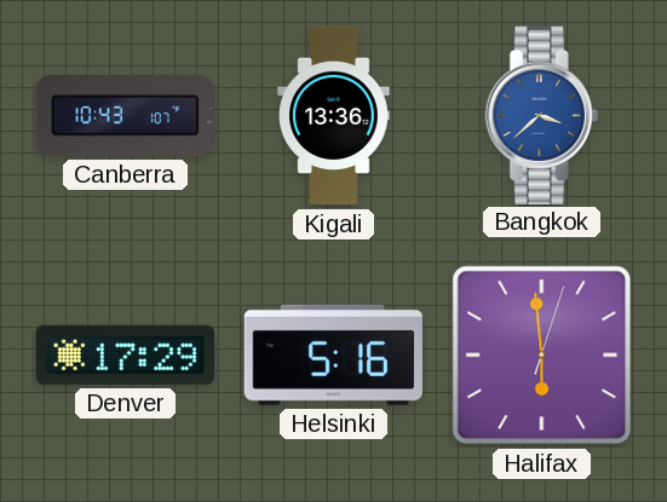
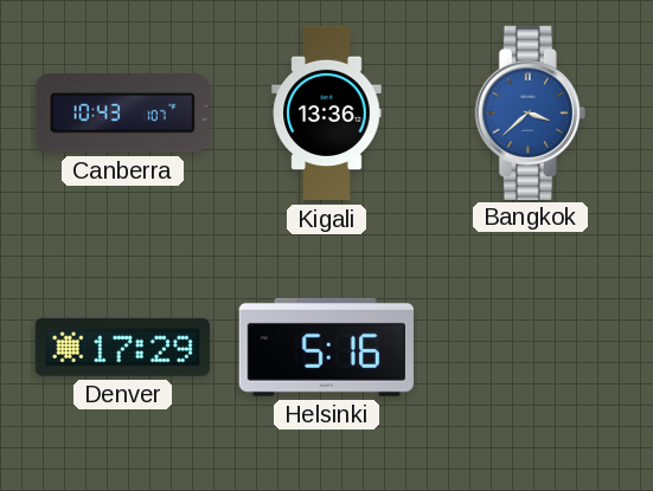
Halifax: 5:59 -> none (542, 356)
